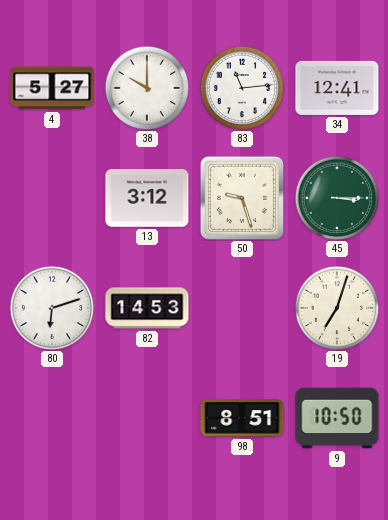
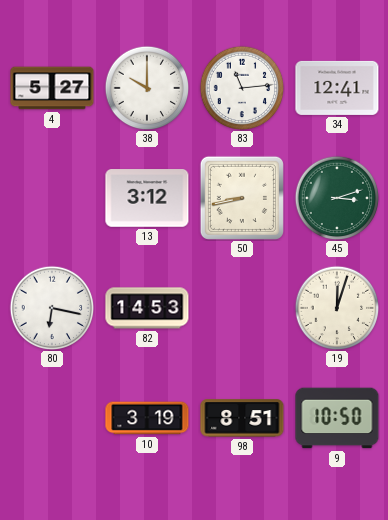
50: 9:27 -> 8:43 (242, 198)
45: 3:15 -> 3:12 (337, 198)
80: 6:12 -> 6:17 (52, 308)
19: 7:03 -> 12:03 (337, 308)
10: none -> 3:19 (147, 418)
